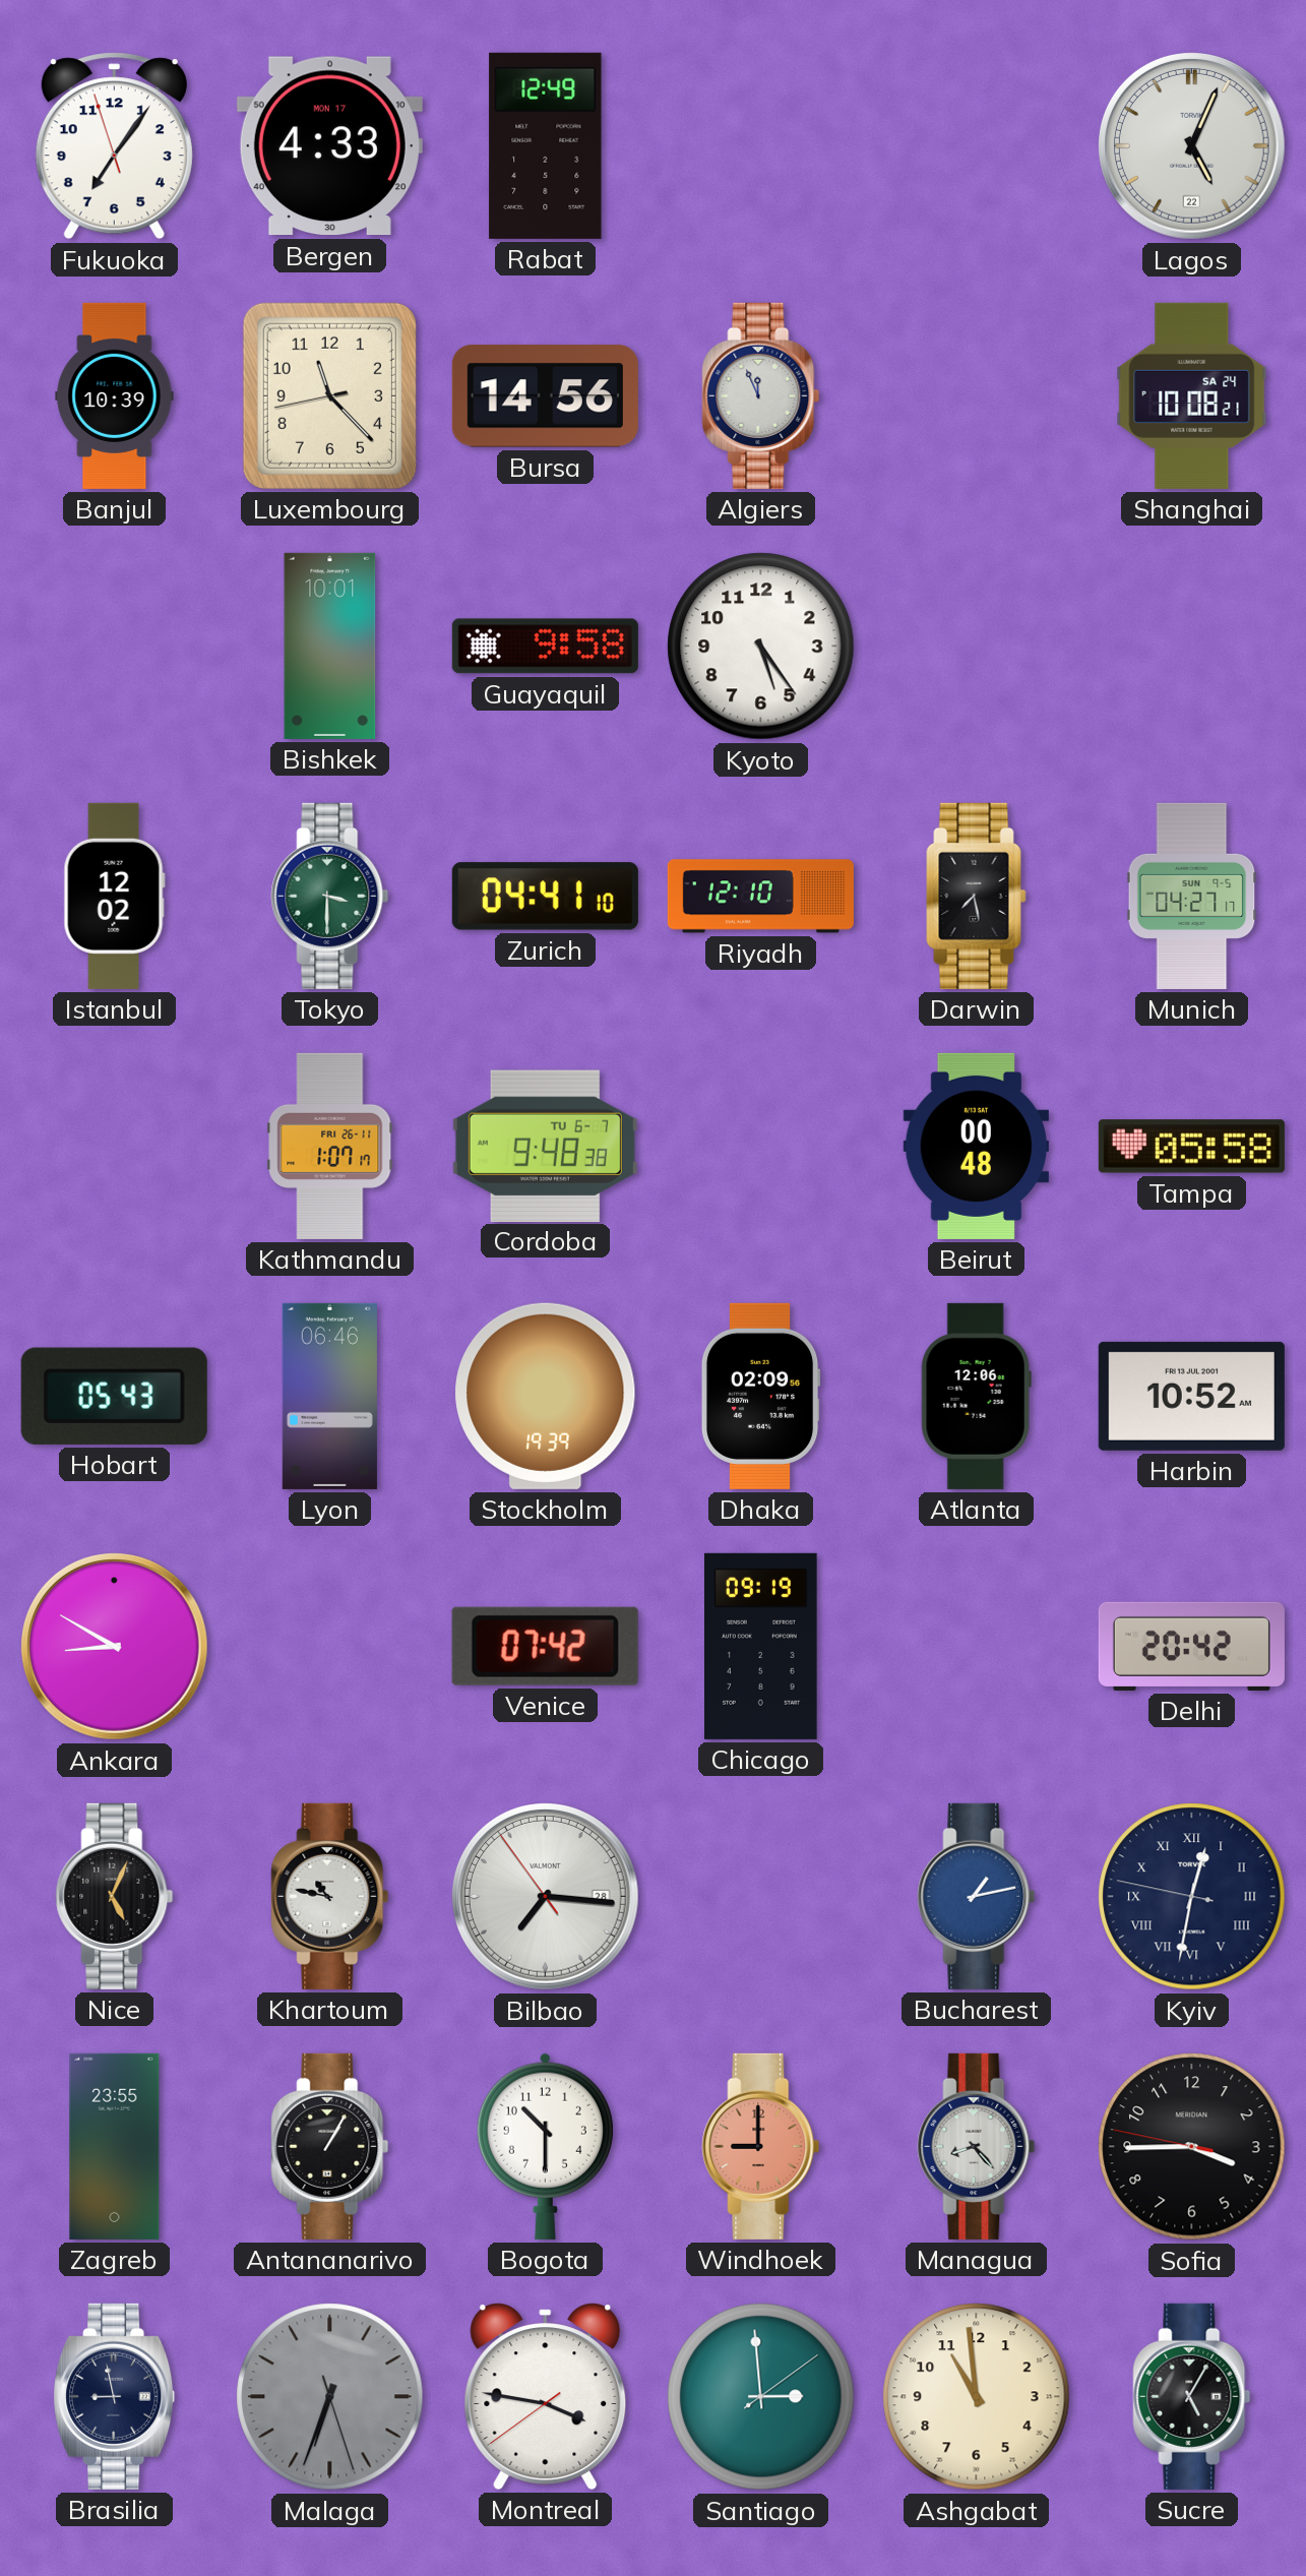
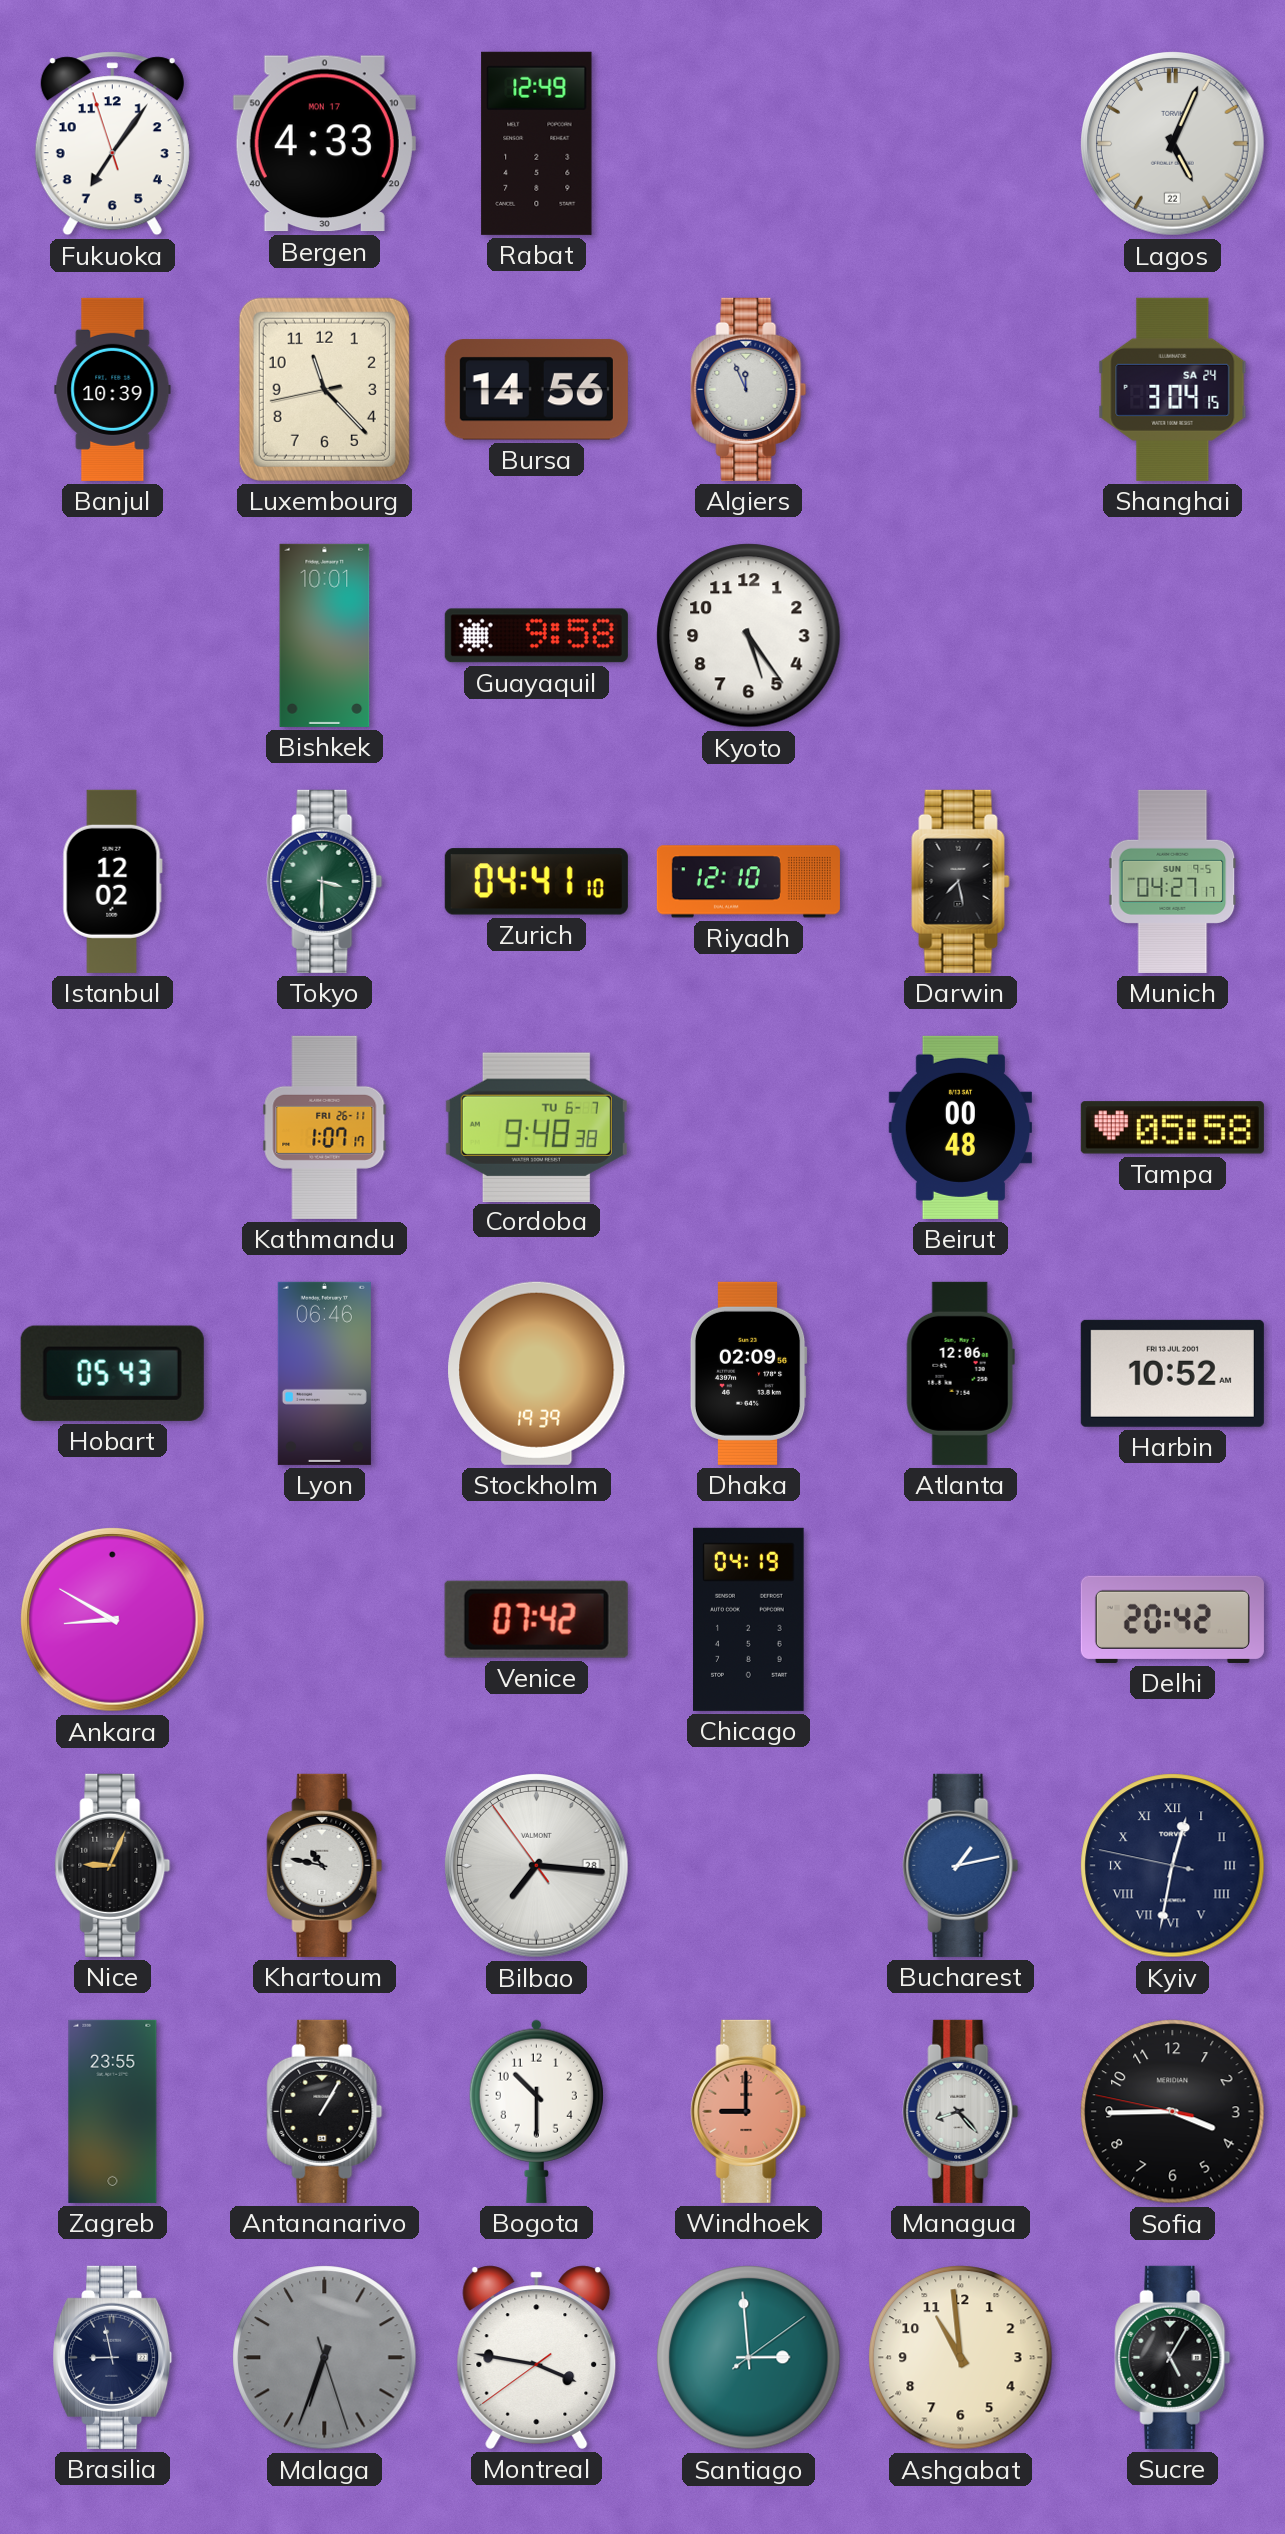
Shanghai: 10:08 -> 3:04 (1173, 389)
Chicago: 09:19 -> 04:19 (749, 1619)
Nice: 5:04 -> 9:04 (113, 1865)
